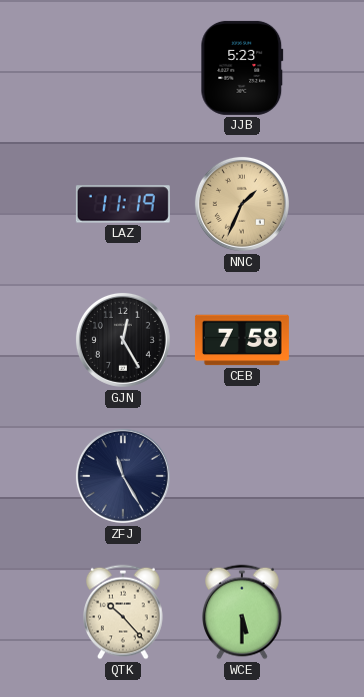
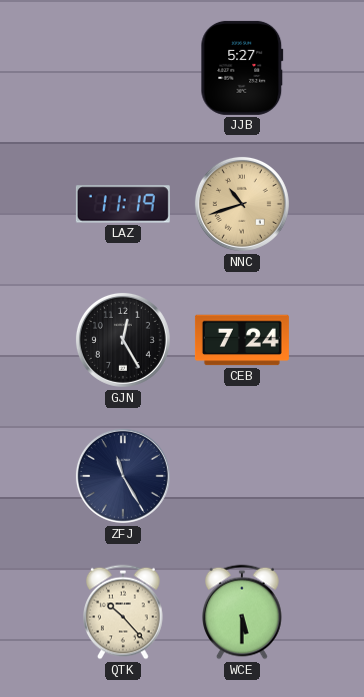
JJB: 5:23 -> 5:27 (242, 68)
NNC: 1:34 -> 10:42 (242, 204)
CEB: 7:58 -> 7:24 (242, 340)
